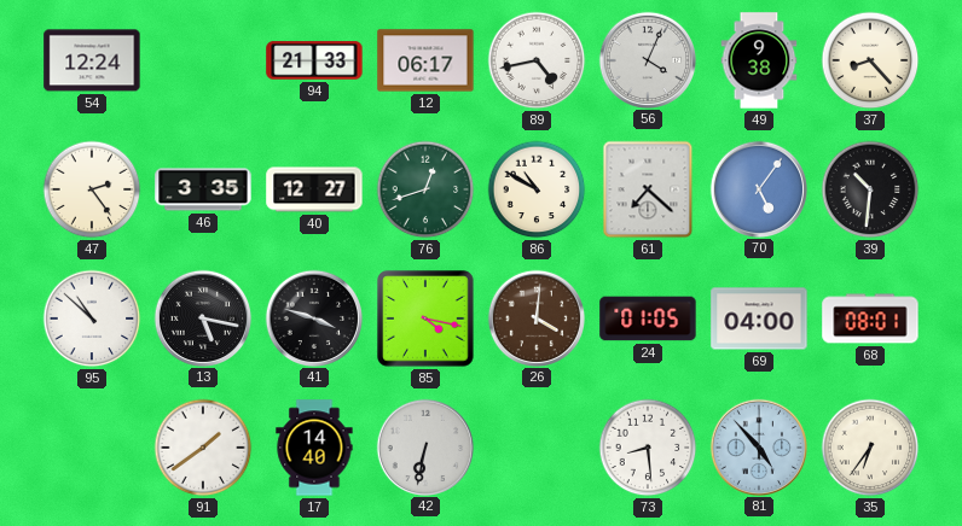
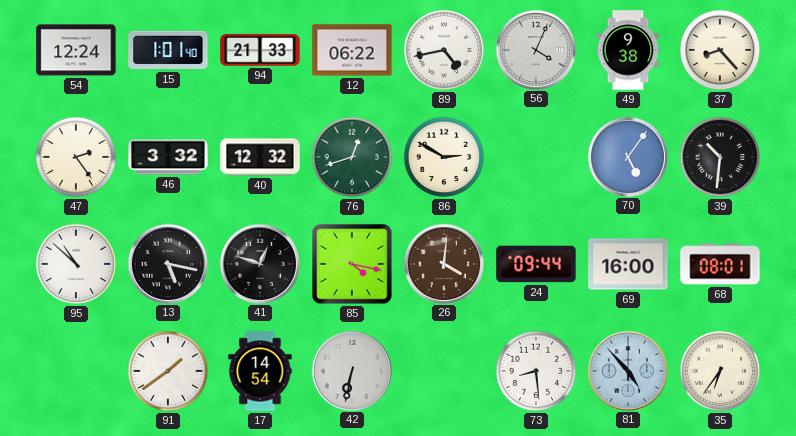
15: none -> 1:01 (168, 50)
12: 06:17 -> 06:22 (352, 50)
46: 3:35 -> 3:32 (168, 157)
40: 12:27 -> 12:32 (260, 157)
86: 10:50 -> 2:50 (444, 157)
61: 7:22 -> none (648, 189)
41: 3:48 -> 12:48 (259, 263)
24: 01:05 -> 09:44 (536, 264)
69: 04:00 -> 16:00 (628, 264)
17: 14:40 -> 14:54 (260, 371)
